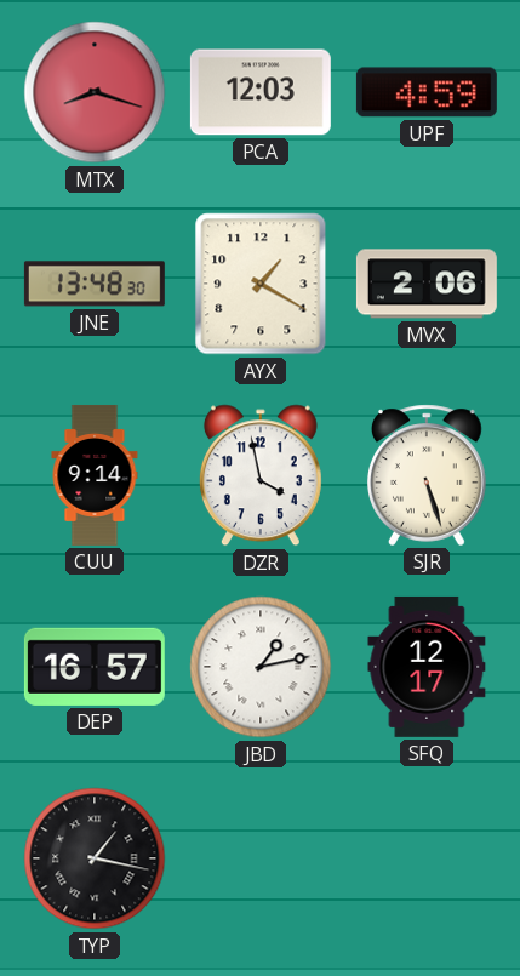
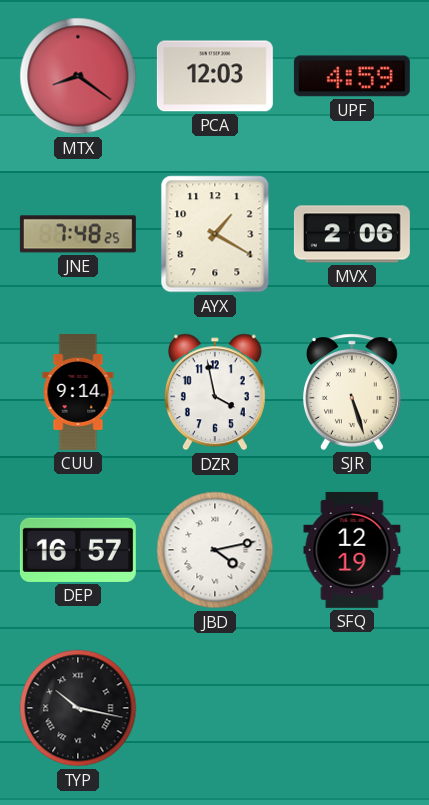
MTX: 8:18 -> 8:21 (78, 76)
JNE: 13:48 -> 7:48 (78, 234)
JBD: 1:13 -> 4:13 (215, 550)
SFQ: 12:17 -> 12:19 (352, 550)
TYP: 1:17 -> 10:17 (78, 708)
